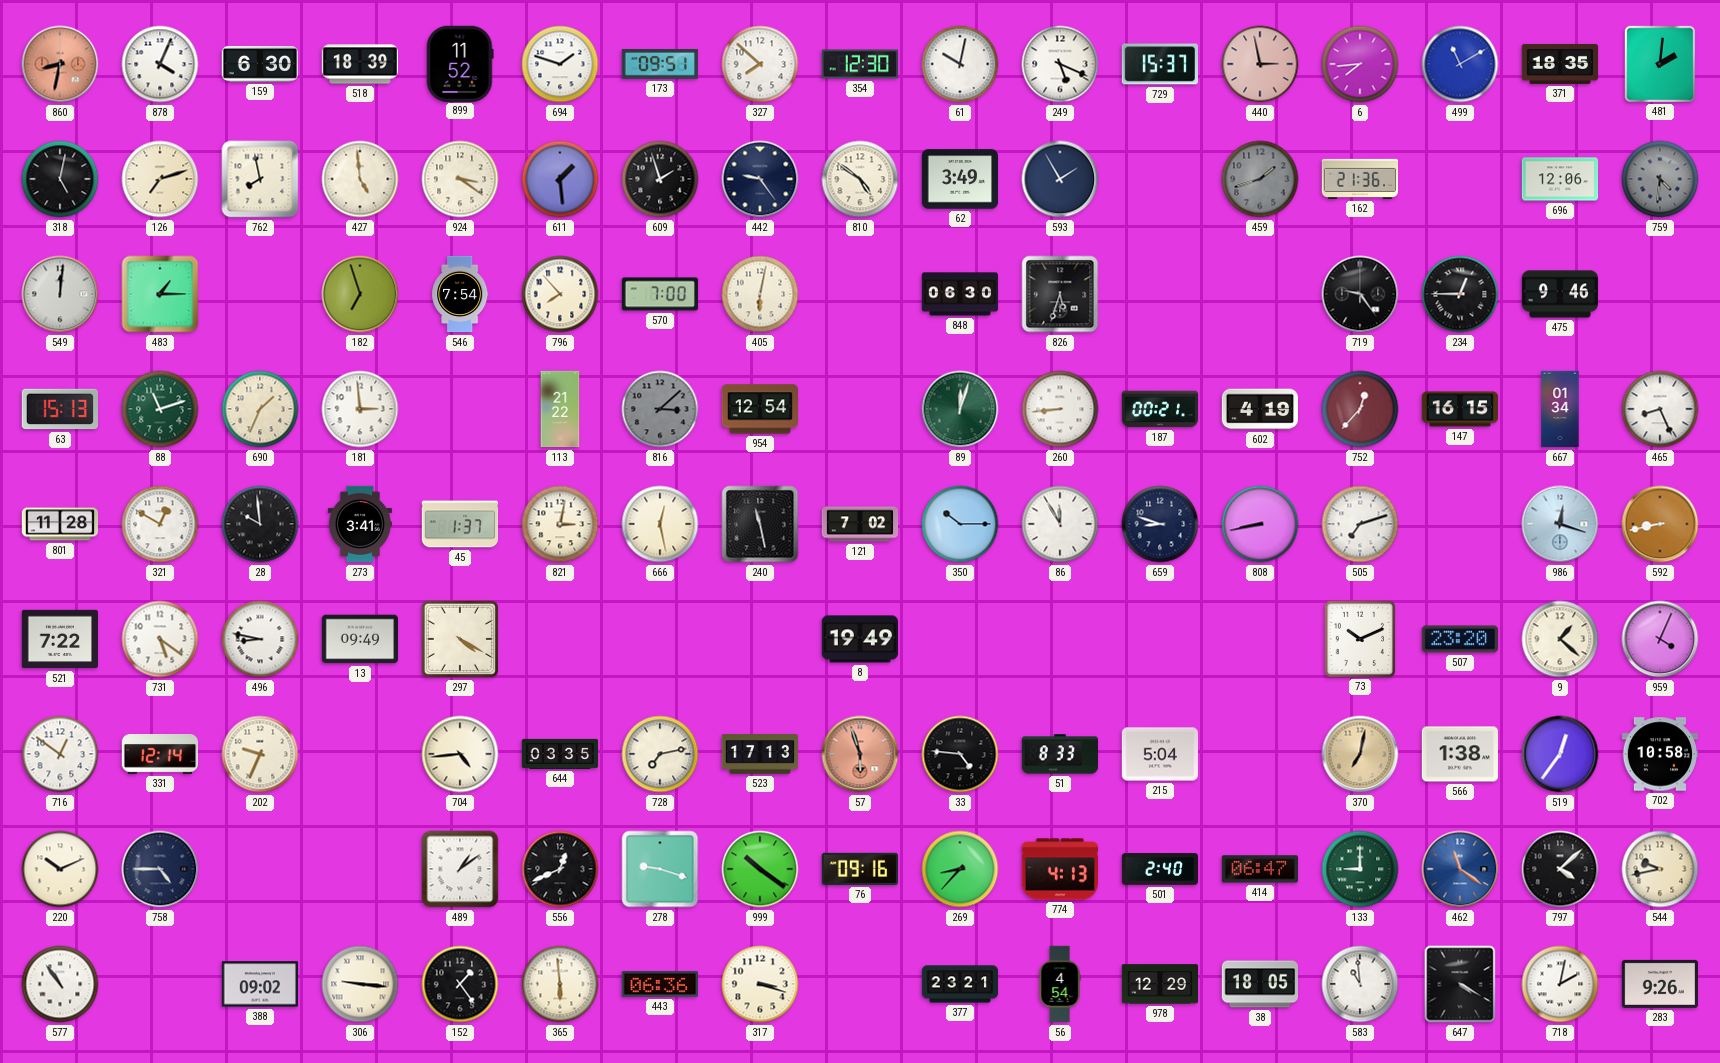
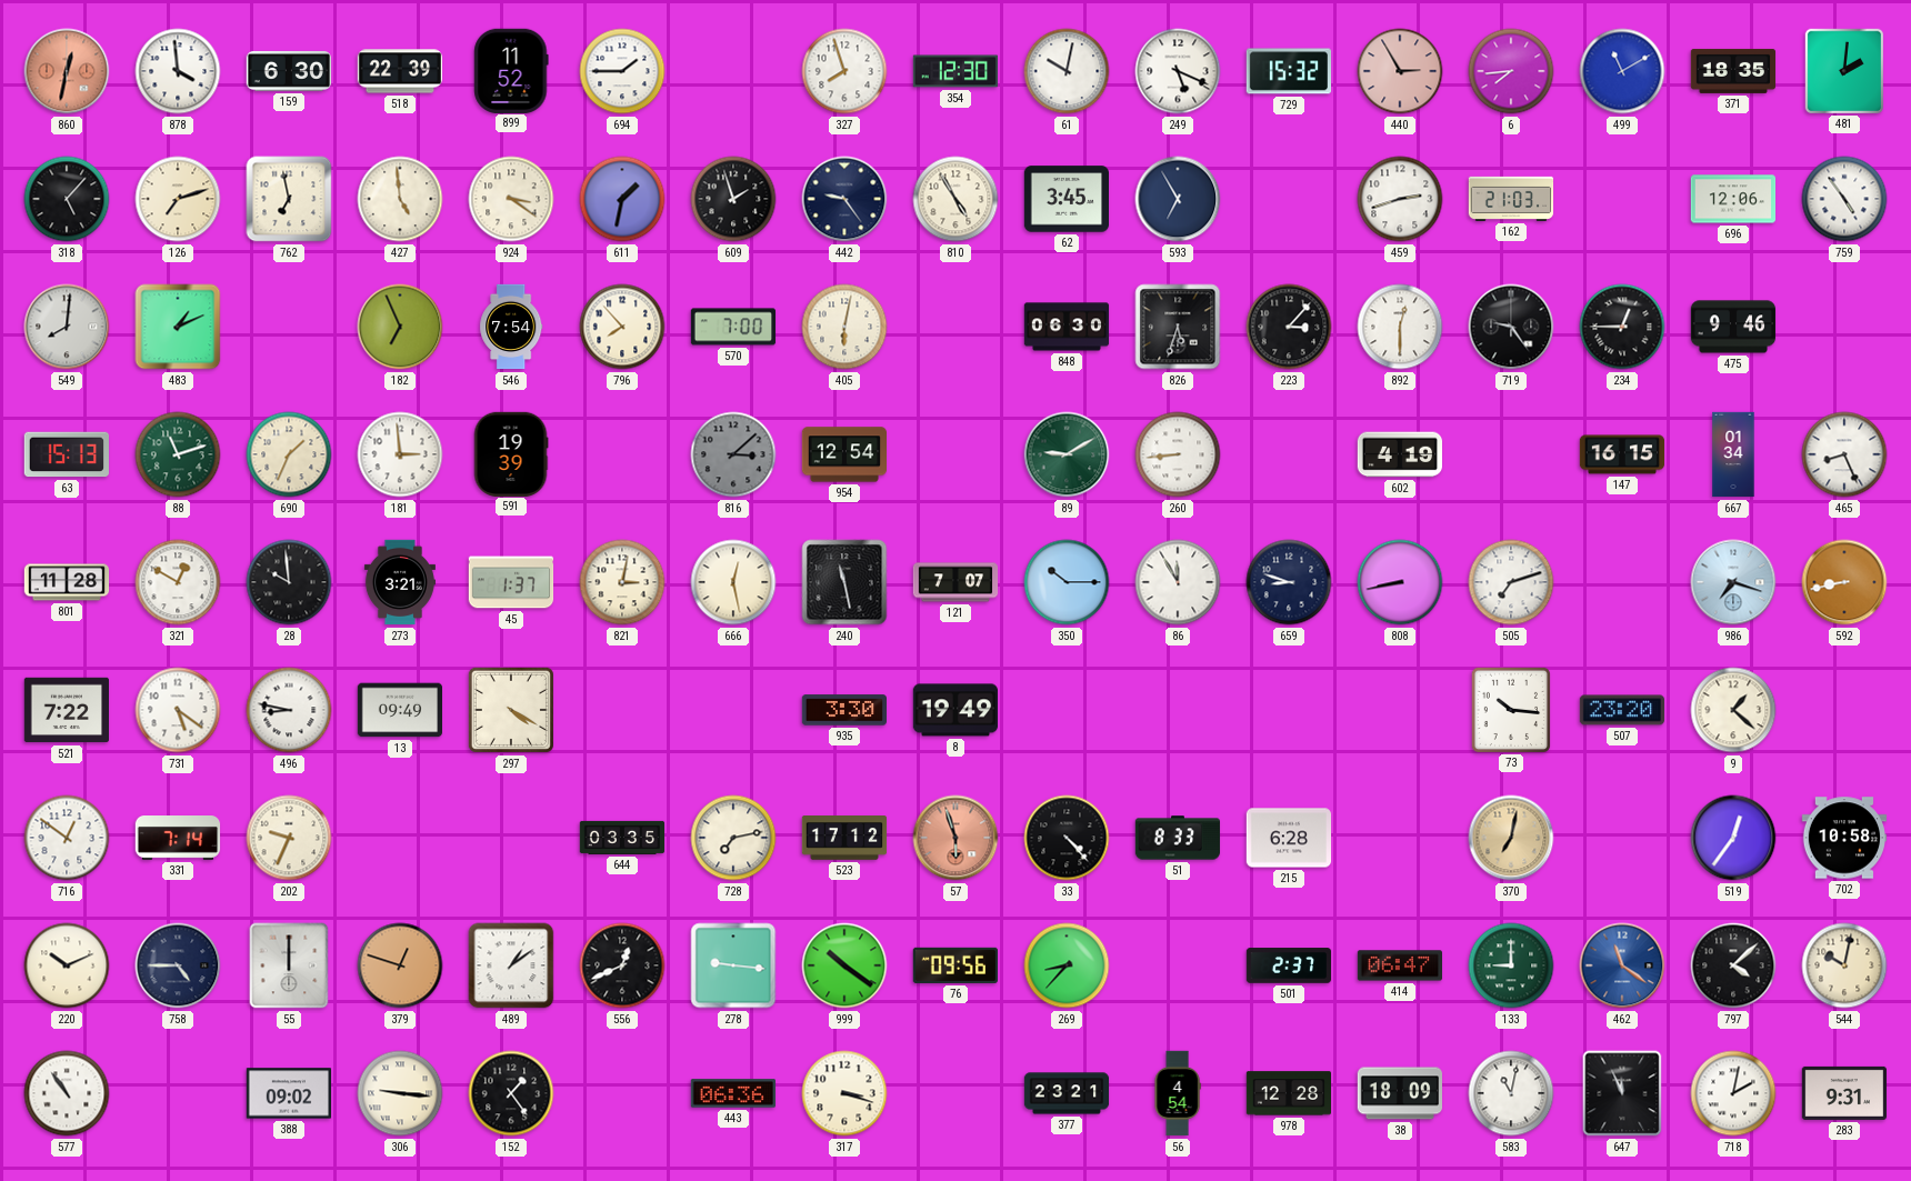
860: 8:32 -> 12:32 (67, 71)
878: 4:04 -> 3:59 (178, 71)
518: 18:39 -> 22:39 (400, 71)
694: 1:48 -> 1:45 (622, 71)
173: 09:51 -> none (659, 65)
327: 7:52 -> 7:57 (844, 71)
729: 15:37 -> 15:32 (1288, 71)
440: 2:58 -> 2:55 (1400, 71)
318: 5:02 -> 5:07 (67, 199)
762: 7:58 -> 6:58 (289, 199)
611: 1:29 -> 1:32 (622, 199)
810: 4:51 -> 4:55 (955, 199)
62: 3:49 -> 3:45 (1067, 199)
593: 1:55 -> 6:55 (1178, 199)
459: 1:42 -> 2:42 (1400, 199)
459 dial: grey -> white (1400, 199)
162: 21:36 -> 21:03 (1511, 199)
759: 4:31 -> 4:54 (1844, 199)
759 dial: grey -> white (1844, 199)
549: 12:01 -> 8:01 (67, 327)
483: 1:15 -> 1:11 (178, 327)
182: 6:57 -> 6:56 (400, 327)
223: none -> 3:07 (1289, 327)
892: none -> 12:30 (1400, 327)
591: none -> 19:39 (511, 453)
113: 21:22 -> none (560, 409)
89: 12:03 -> 9:10 (1067, 454)
187: 00:21 -> none (1160, 409)
752: 12:37 -> none (1360, 409)
273: 3:41 -> 3:21 (400, 582)
121: 7:02 -> 7:07 (955, 582)
986: 12:18 -> 7:18 (1733, 582)
935: none -> 3:30 (843, 710)
73: 10:11 -> 10:16 (1510, 709)
959: 4:04 -> none (1660, 639)
331: 12:14 -> 7:14 (178, 839)
704: 4:44 -> none (460, 754)
523: 17:13 -> 17:12 (844, 838)
33: 4:46 -> 4:23 (1067, 838)
215: 5:04 -> 6:28 (1289, 838)
566: 1:38 -> none (1460, 754)
55: none -> 12:00 (289, 965)
379: none -> 12:48 (400, 965)
278: 9:18 -> 9:16 (733, 965)
76: 09:16 -> 09:56 (954, 965)
774: 4:13 -> none (1060, 869)
501: 2:40 -> 2:37 (1289, 965)
544: 9:43 -> 10:02 (1844, 965)
365: 5:59 -> none (560, 984)
978: 12:29 -> 12:28 (1288, 1093)
38: 18:05 -> 18:09 (1400, 1093)
583: 10:59 -> 11:02 (1511, 1093)
647: 4:20 -> 11:56 (1622, 1093)
283: 9:26 -> 9:31 (1844, 1093)
